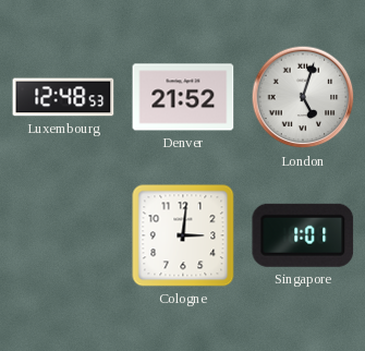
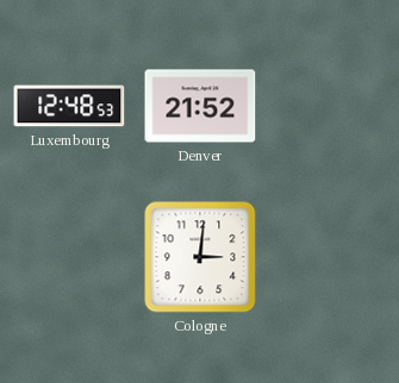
London: 5:03 -> none (303, 97)
Singapore: 1:01 -> none (303, 235)
